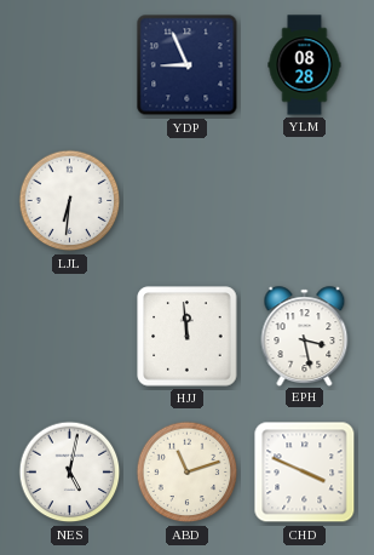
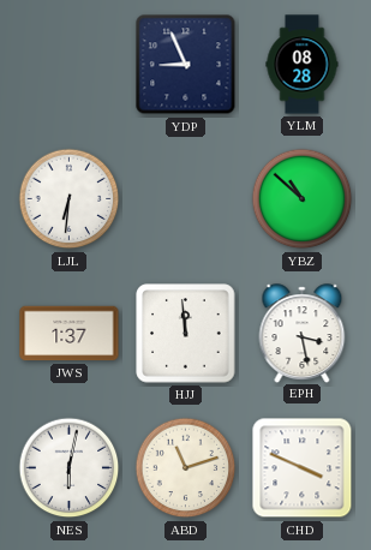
YBZ: none -> 10:52 (303, 199)
JWS: none -> 1:37 (70, 334)
NES: 5:02 -> 6:02 (70, 468)
